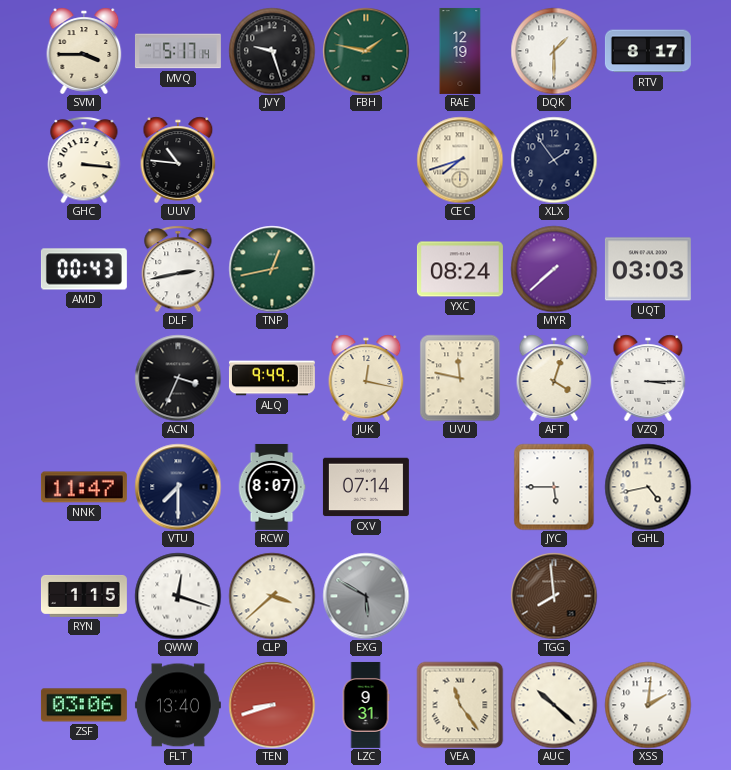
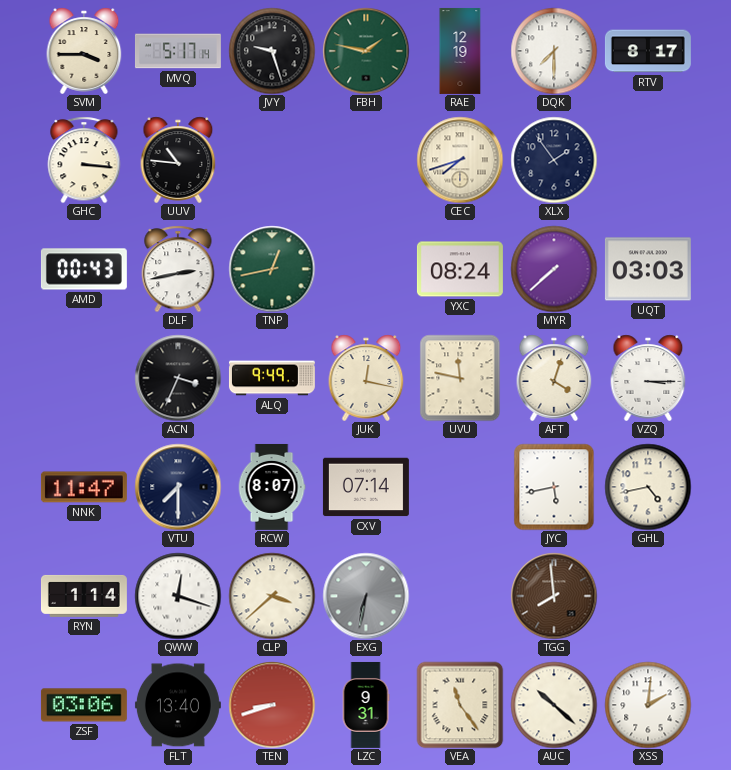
DQK: 1:30 -> 7:30 (554, 51)
JYC: 5:45 -> 5:43 (554, 487)
RYN: 1:15 -> 1:14 (84, 596)
EXG: 5:50 -> 6:32 (366, 596)
